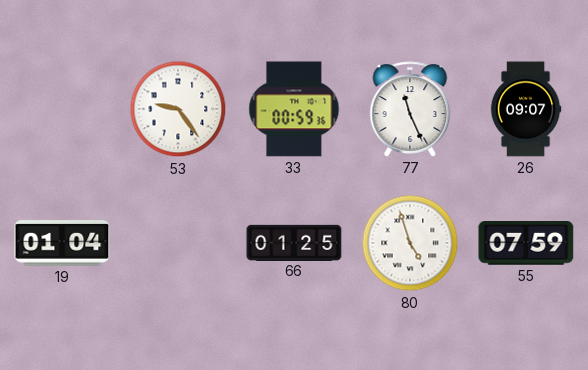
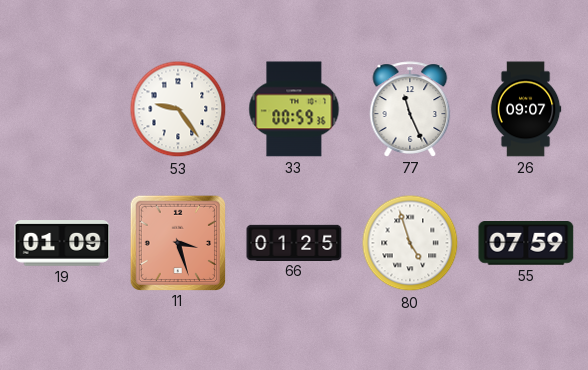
19: 01:04 -> 01:09 (62, 243)
11: none -> 3:27 (177, 242)
